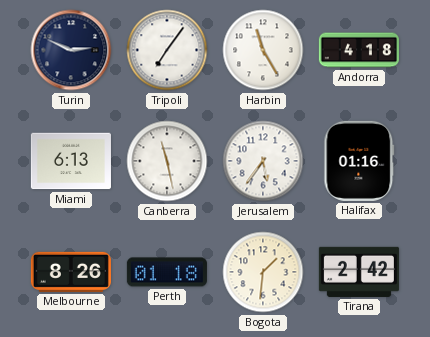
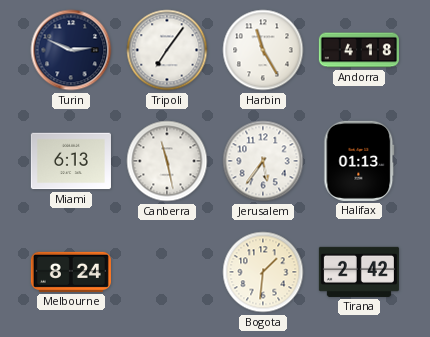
Halifax: 01:16 -> 01:13 (359, 161)
Melbourne: 8:26 -> 8:24 (71, 272)
Perth: 01:18 -> none (167, 272)
